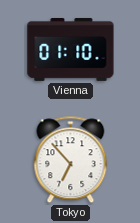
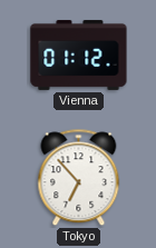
Vienna: 01:10 -> 01:12 (79, 54)
